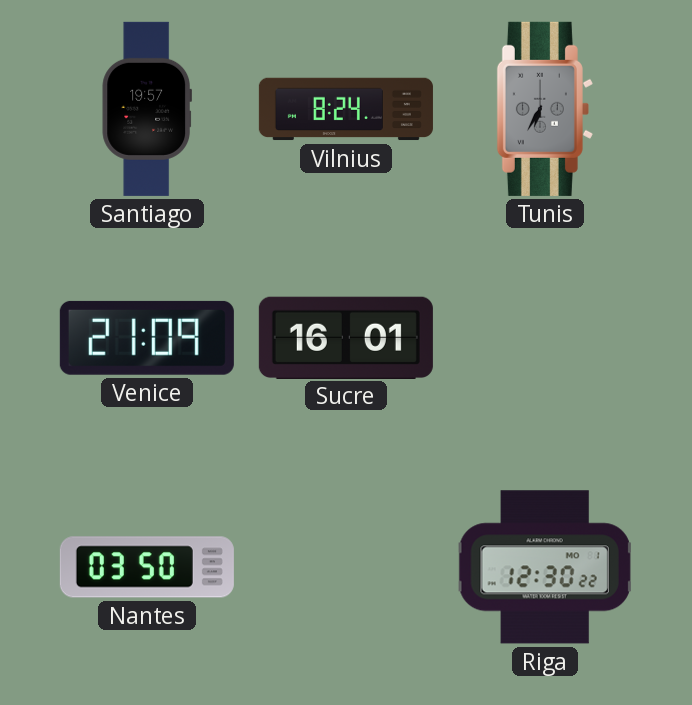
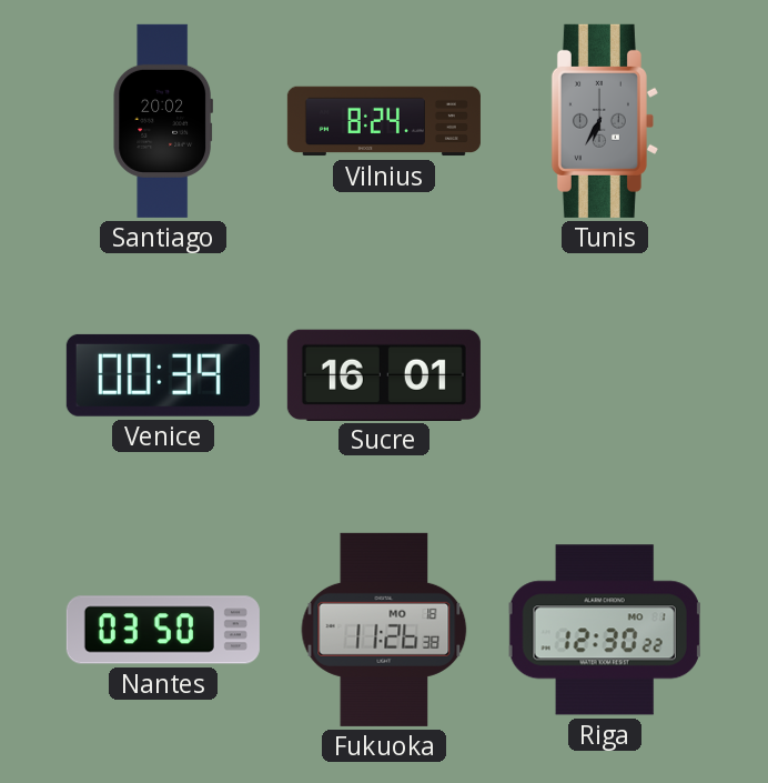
Santiago: 19:57 -> 20:02 (162, 121)
Venice: 21:09 -> 00:39 (163, 375)
Fukuoka: none -> 11:26 (384, 630)
